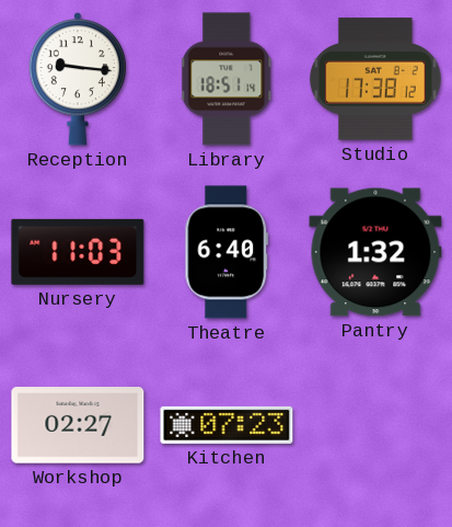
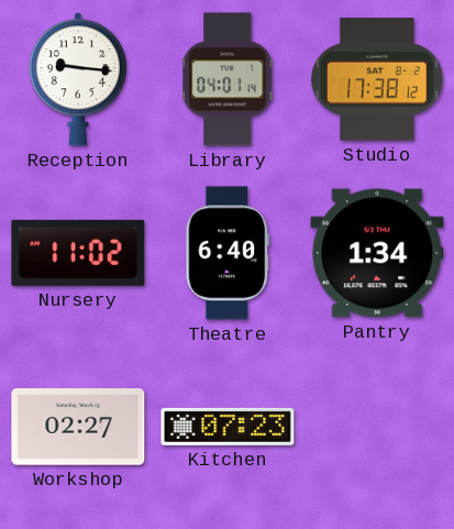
Library: 18:51 -> 04:01 (228, 79)
Nursery: 11:03 -> 11:02 (78, 253)
Pantry: 1:32 -> 1:34 (377, 253)
